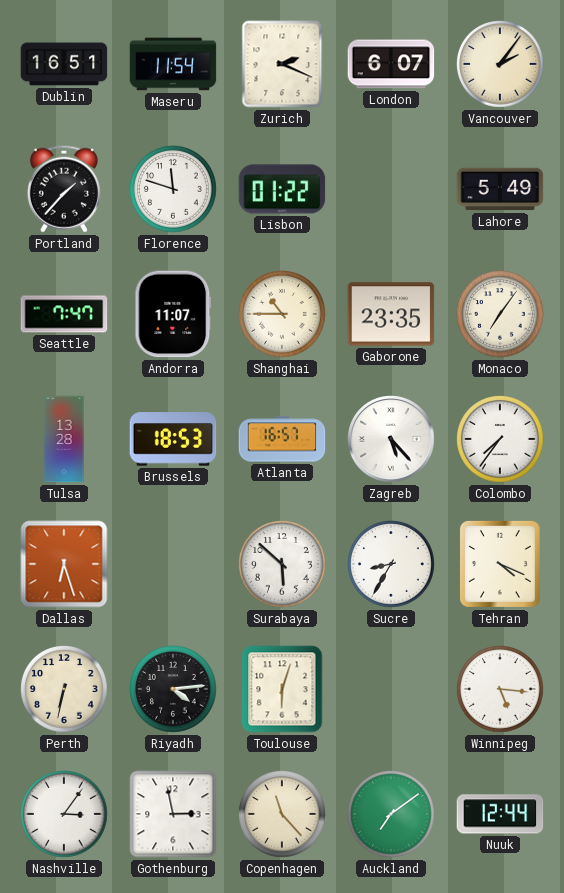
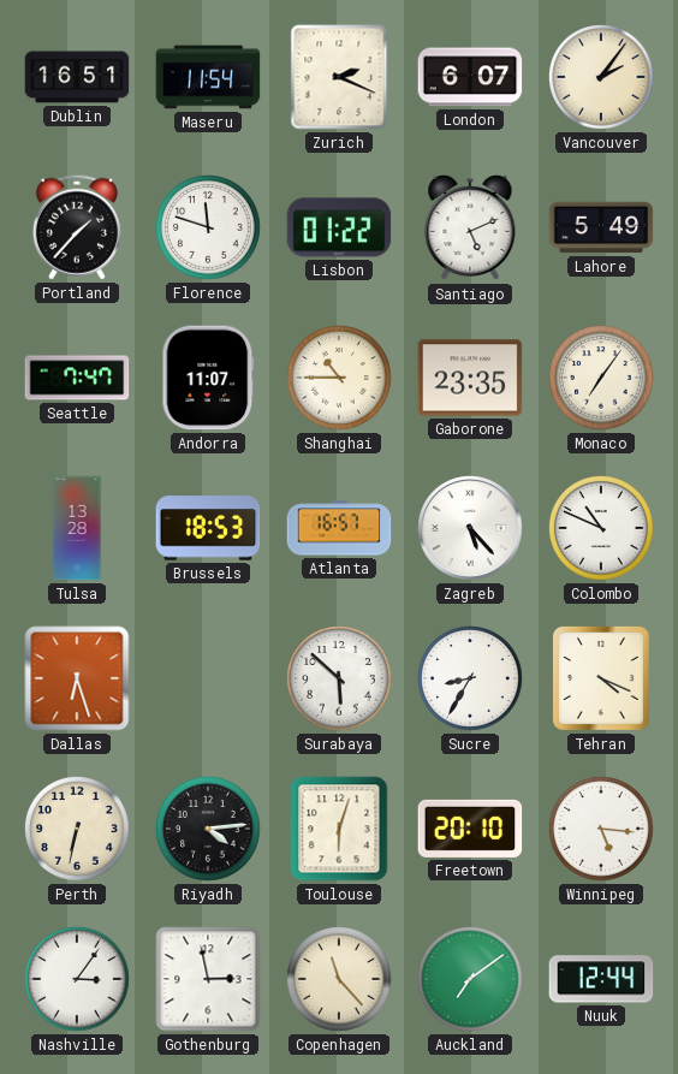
Santiago: none -> 5:11 (470, 227)
Colombo: 7:36 -> 10:49 (601, 528)
Freetown: none -> 20:10 (470, 829)
